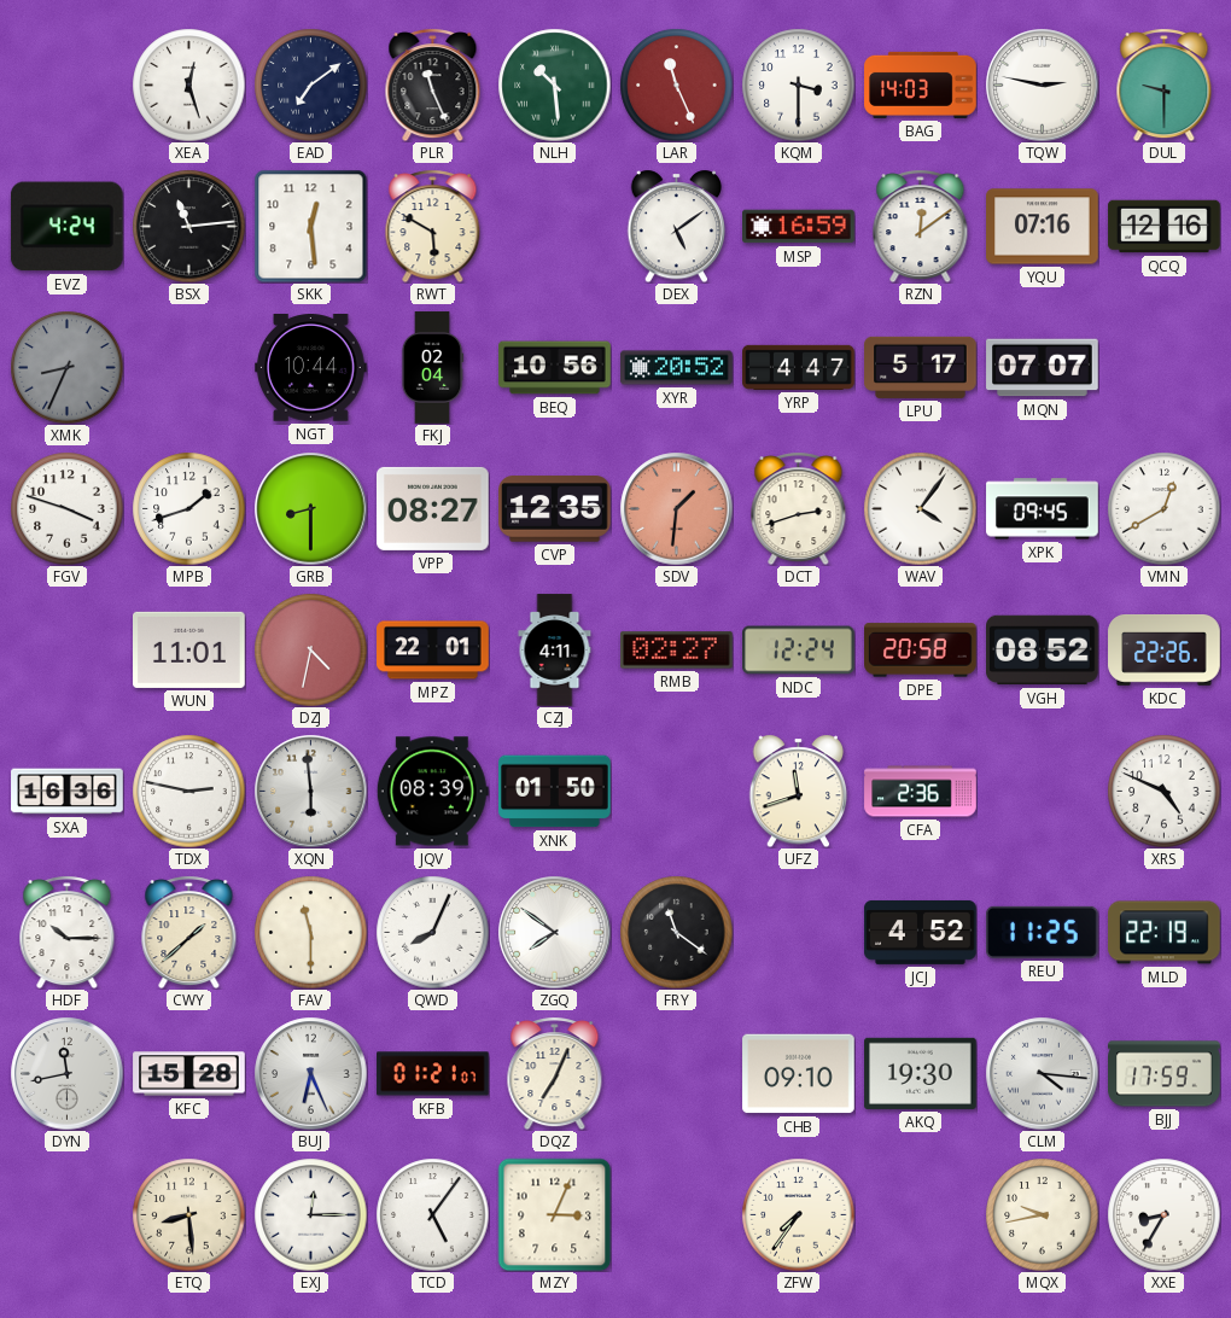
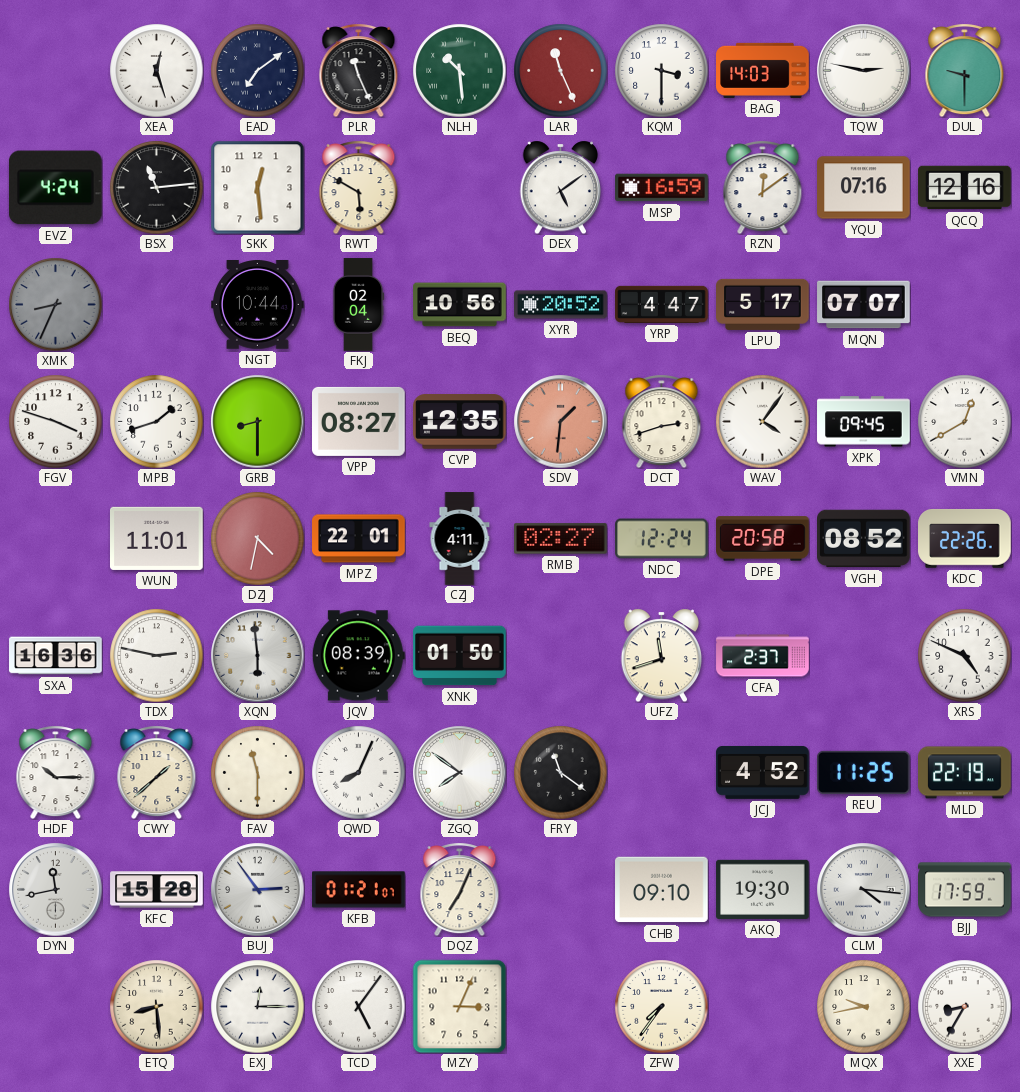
CFA: 2:36 -> 2:37 (763, 656)
BUJ: 6:26 -> 2:54 (257, 889)
